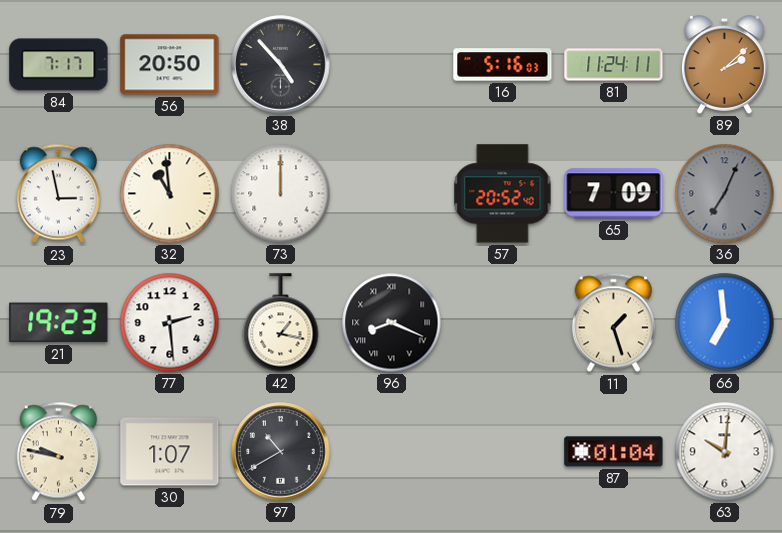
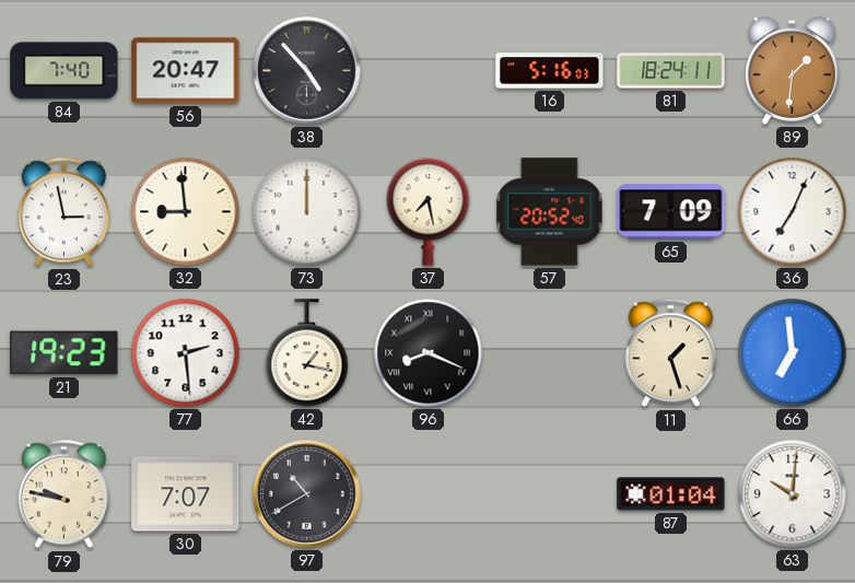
84: 7:17 -> 7:40 (65, 71)
56: 20:50 -> 20:47 (186, 71)
81: 11:24 -> 18:24 (671, 71)
89: 2:08 -> 1:31 (792, 71)
32: 10:59 -> 8:59 (186, 212)
37: none -> 7:28 (429, 212)
36 dial: grey -> white (793, 212)
30: 1:07 -> 7:07 (186, 494)
